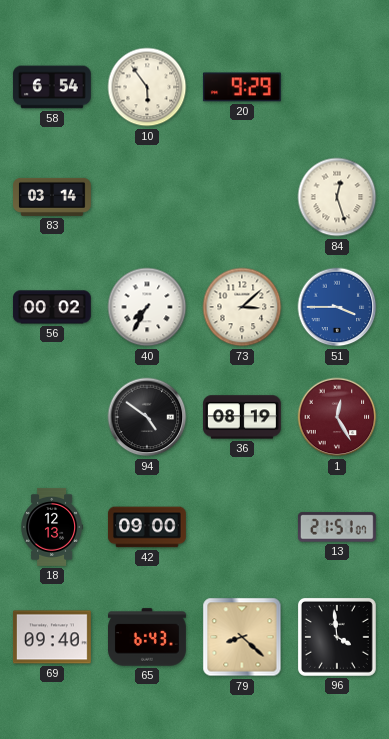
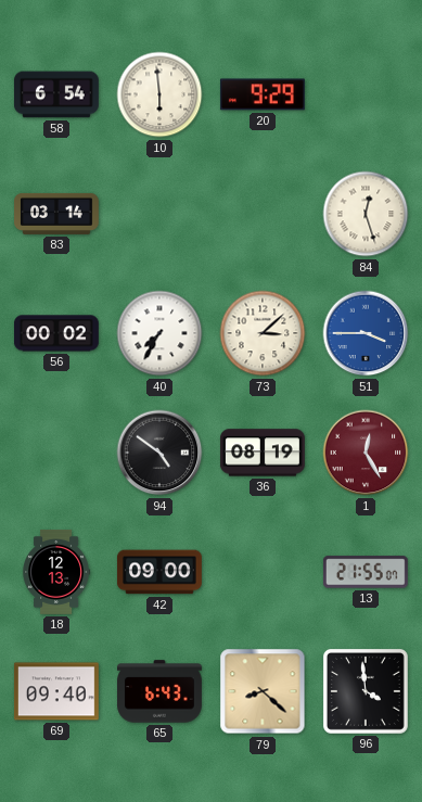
10: 5:54 -> 5:59 (159, 94)
13: 21:51 -> 21:55 (366, 572)
